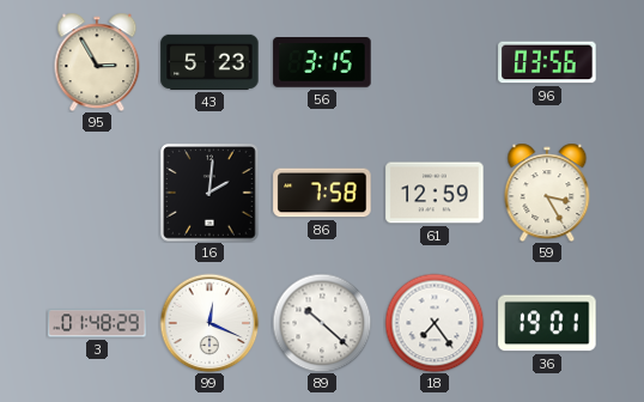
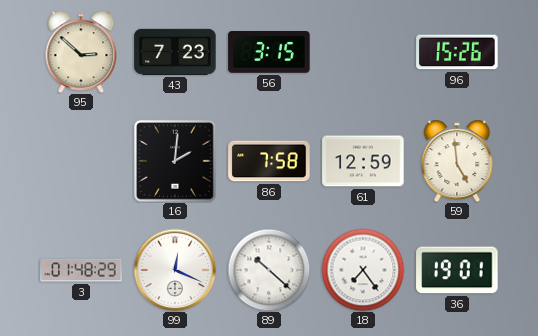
95: 2:55 -> 2:52 (81, 52)
43: 5:23 -> 7:23 (175, 52)
96: 03:56 -> 15:26 (457, 52)
59: 3:25 -> 4:59 (457, 161)
